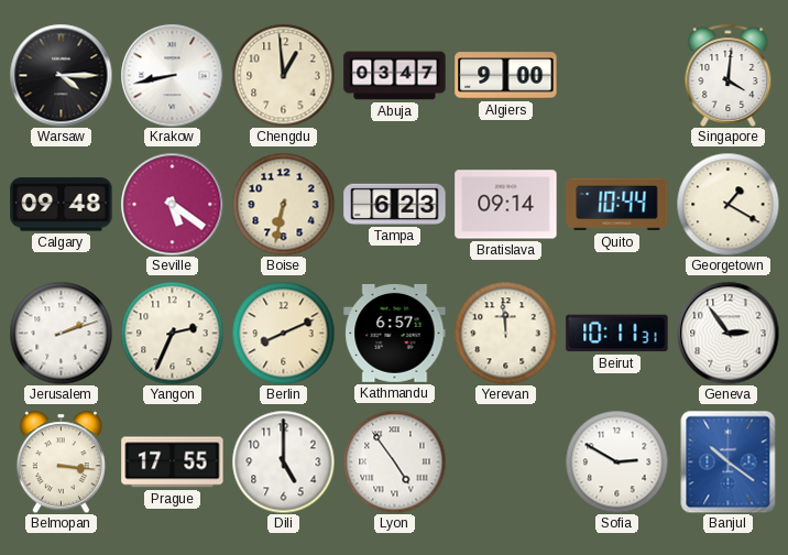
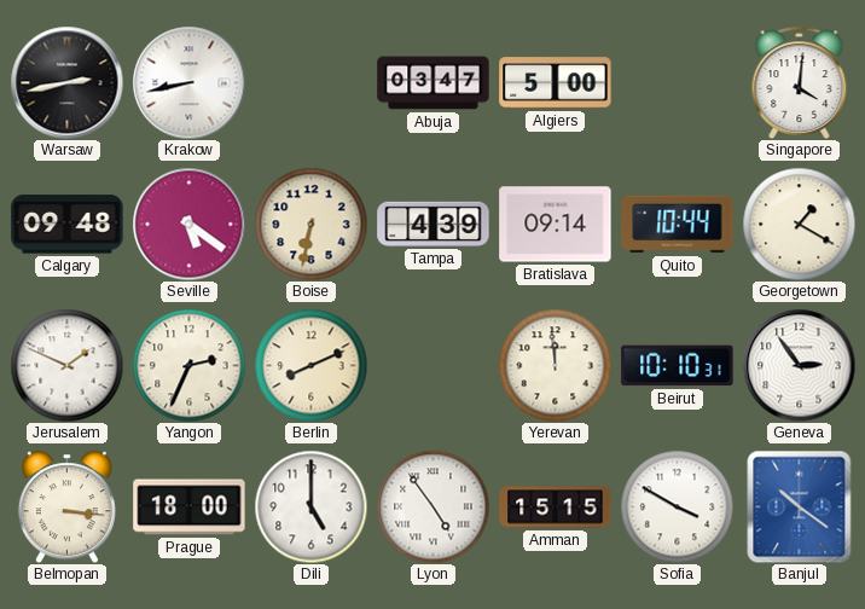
Warsaw: 4:15 -> 2:43 (66, 82)
Chengdu: 12:59 -> none (283, 75)
Algiers: 9:00 -> 5:00 (556, 83)
Tampa: 6:23 -> 4:39 (434, 224)
Jerusalem: 2:12 -> 1:49 (66, 365)
Kathmandu: 6:57 -> none (395, 333)
Beirut: 10:11 -> 10:10 (678, 366)
Prague: 17:55 -> 18:00 (190, 507)
Amman: none -> 15:15 (556, 507)
Sofia: 2:50 -> 3:50 (677, 506)
